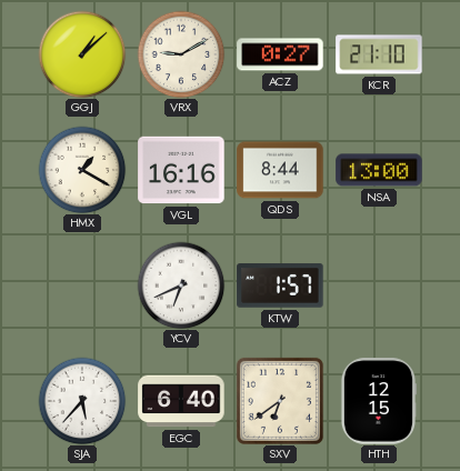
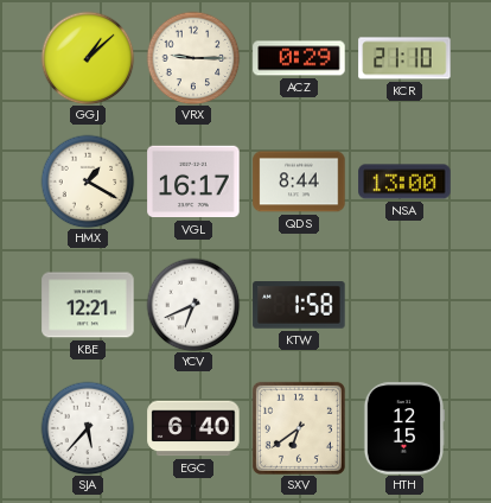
VRX: 9:10 -> 9:15 (193, 58)
ACZ: 0:27 -> 0:29 (299, 58)
VGL: 16:16 -> 16:17 (193, 182)
KBE: none -> 12:21 (88, 305)
KTW: 1:57 -> 1:58 (299, 305)
